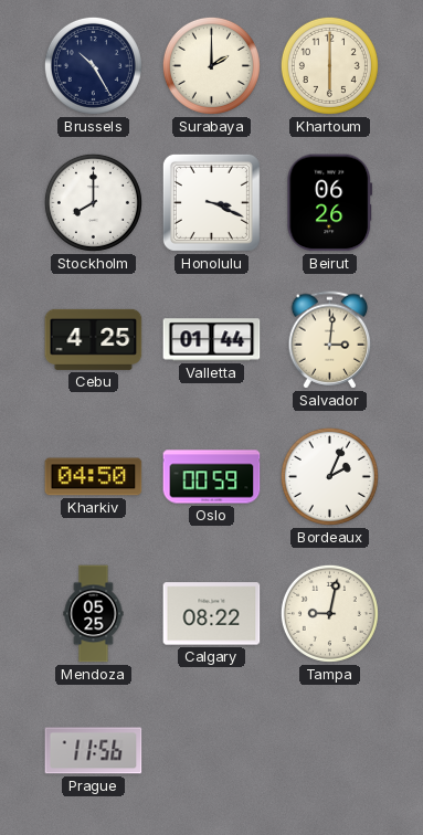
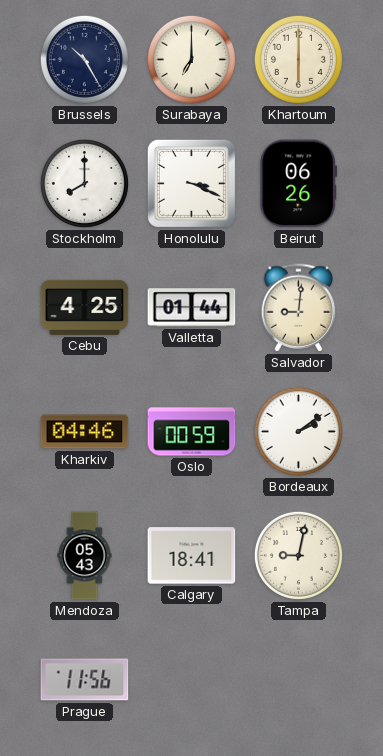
Surabaya: 2:00 -> 7:00 (191, 59)
Salvador: 3:01 -> 9:01 (299, 308)
Kharkiv: 04:50 -> 04:46 (85, 432)
Bordeaux: 2:04 -> 2:09 (298, 431)
Mendoza: 05:25 -> 05:43 (85, 556)
Calgary: 08:22 -> 18:41 (192, 556)
